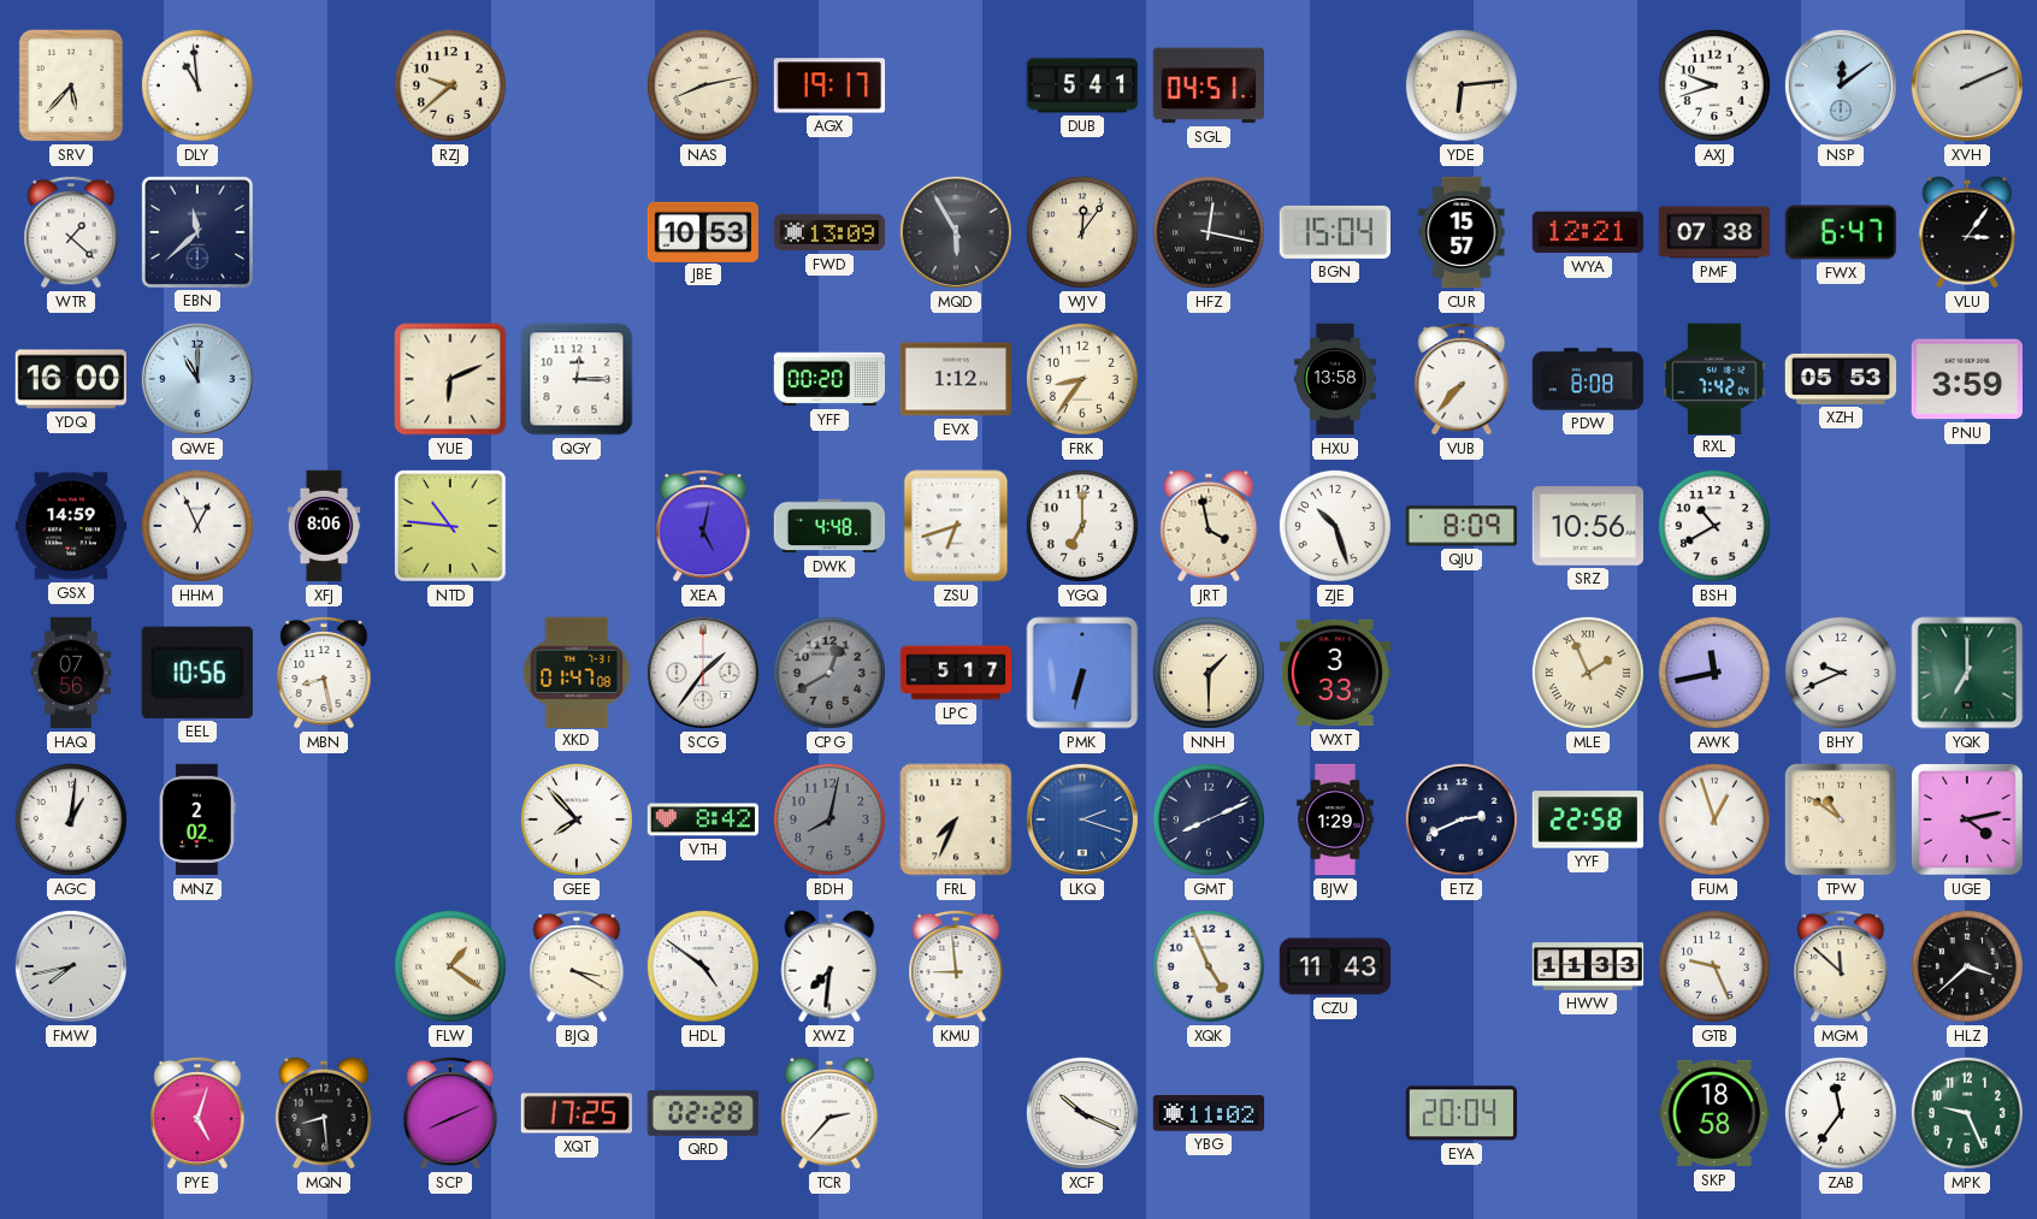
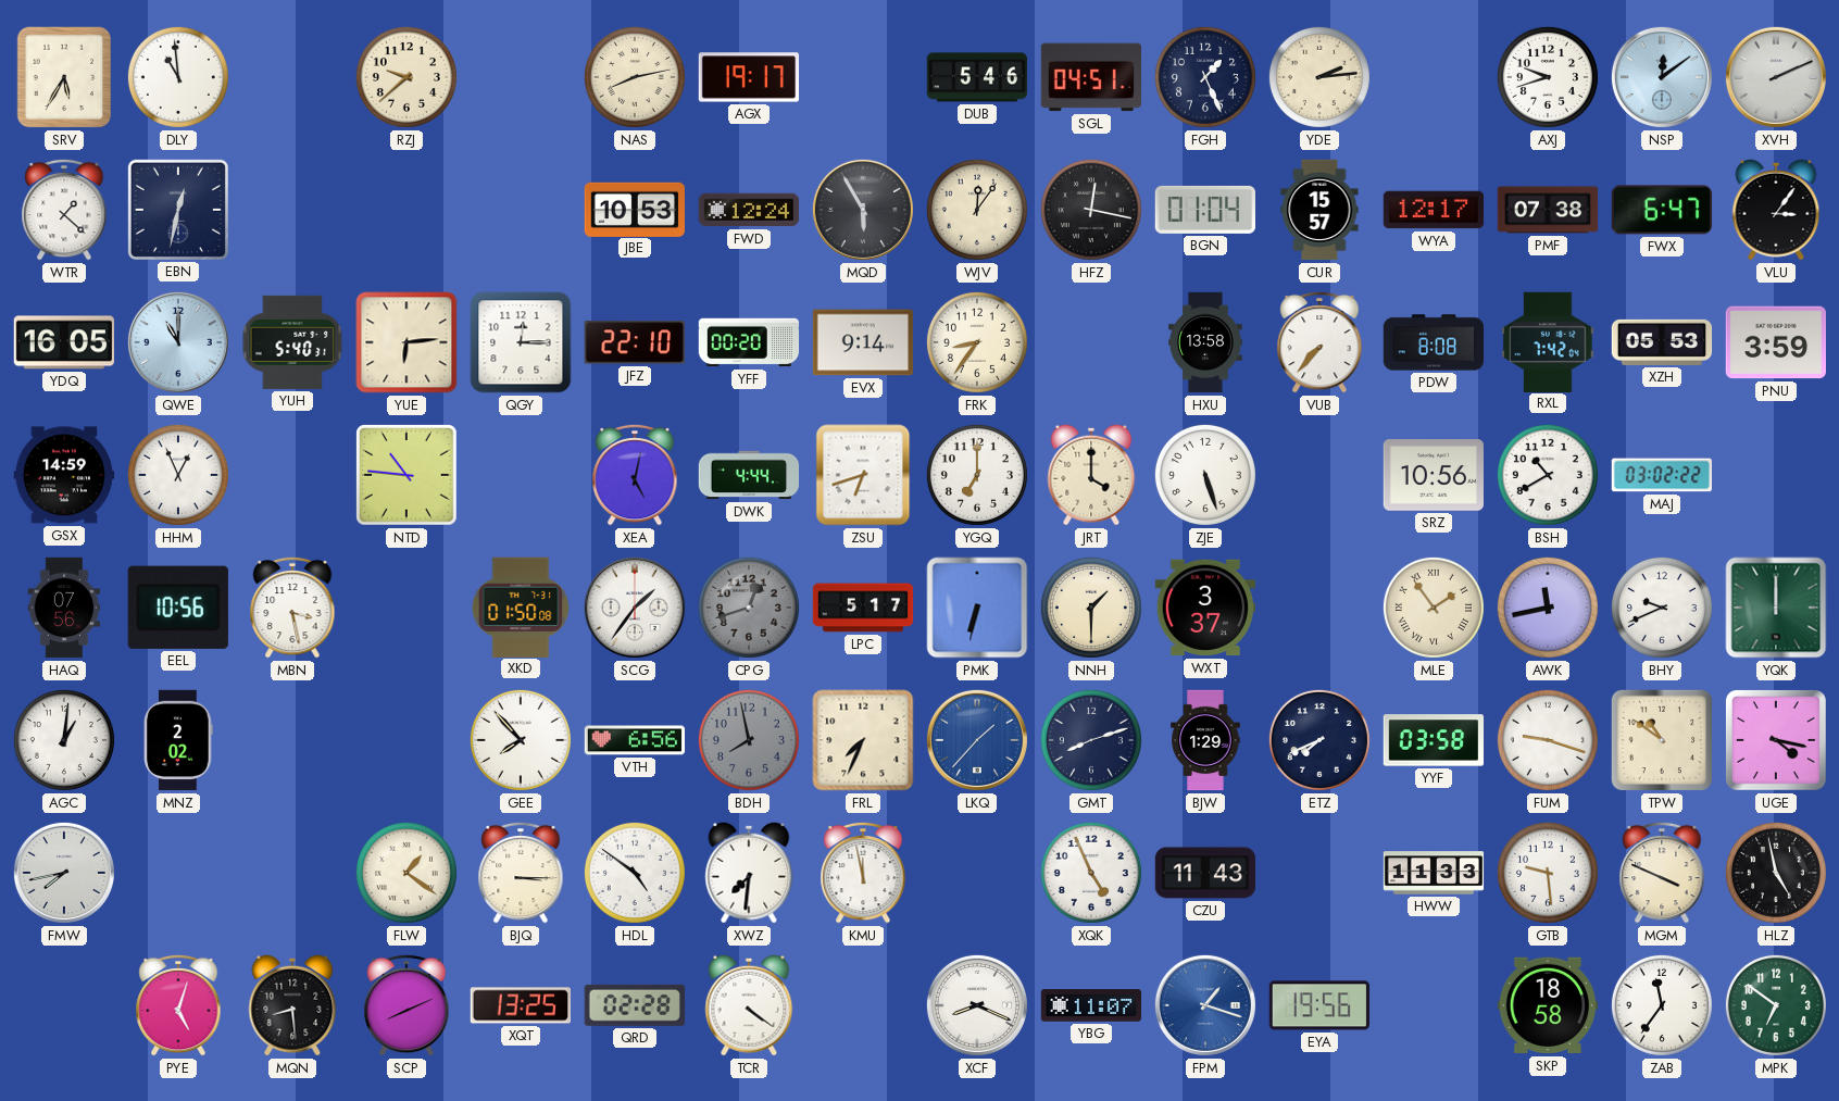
SRV: 5:37 -> 5:35 (64, 77)
DUB: 5:41 -> 5:46 (977, 77)
FGH: none -> 1:26 (1205, 77)
YDE: 6:14 -> 2:14 (1319, 77)
EBN: 11:38 -> 12:32 (177, 209)
FWD: 13:09 -> 12:24 (749, 210)
BGN: 15:04 -> 01:04 (1204, 210)
WYA: 12:21 -> 12:17 (1434, 210)
YDQ: 16:00 -> 16:05 (64, 342)
YUH: none -> 5:40 (292, 342)
YUE: 6:11 -> 6:14 (406, 342)
JFZ: none -> 22:10 (635, 342)
EVX: 1:12 -> 9:14 (863, 342)
XFJ: 8:06 -> none (324, 526)
DWK: 4:48 -> 4:44 (749, 475)
JRT: 3:58 -> 4:00 (1091, 475)
ZJE: 10:27 -> 5:27 (1205, 475)
QJU: 8:09 -> none (1462, 526)
MAJ: none -> 03:02 (1661, 475)
MBN: 8:28 -> 3:28 (292, 608)
XKD: 01:47 -> 01:50 (521, 606)
CPG: 12:40 -> 12:42 (749, 608)
WXT: 3:33 -> 3:37 (1204, 608)
MLE: 1:56 -> 1:54 (1434, 608)
YQK: 7:00 -> 12:00 (1776, 608)
VTH: 8:42 -> 6:56 (635, 740)
BDH: 8:02 -> 7:58 (749, 740)
LKQ: 2:18 -> 1:37 (977, 740)
GMT: 8:11 -> 8:12 (1091, 740)
ETZ: 2:41 -> 7:41 (1319, 740)
YYF: 22:58 -> 03:58 (1434, 740)
FUM: 12:57 -> 9:18 (1548, 740)
UGE: 4:13 -> 4:17 (1776, 740)
BJQ: 3:20 -> 3:15 (521, 873)
KMU: 8:59 -> 11:58 (863, 873)
GTB: 9:26 -> 9:29 (1548, 873)
MGM: 11:52 -> 3:49 (1662, 873)
HLZ: 3:38 -> 4:58 (1776, 873)
XQT: 17:25 -> 13:25 (520, 1005)
TCR: 2:37 -> 4:21 (749, 1005)
XCF: 10:19 -> 8:19 (977, 1005)
YBG: 11:02 -> 11:07 (1091, 1005)
FPM: none -> 1:18 (1205, 1005)
EYA: 20:04 -> 19:56 (1318, 1005)
MPK: 9:26 -> 6:51 (1776, 1005)
